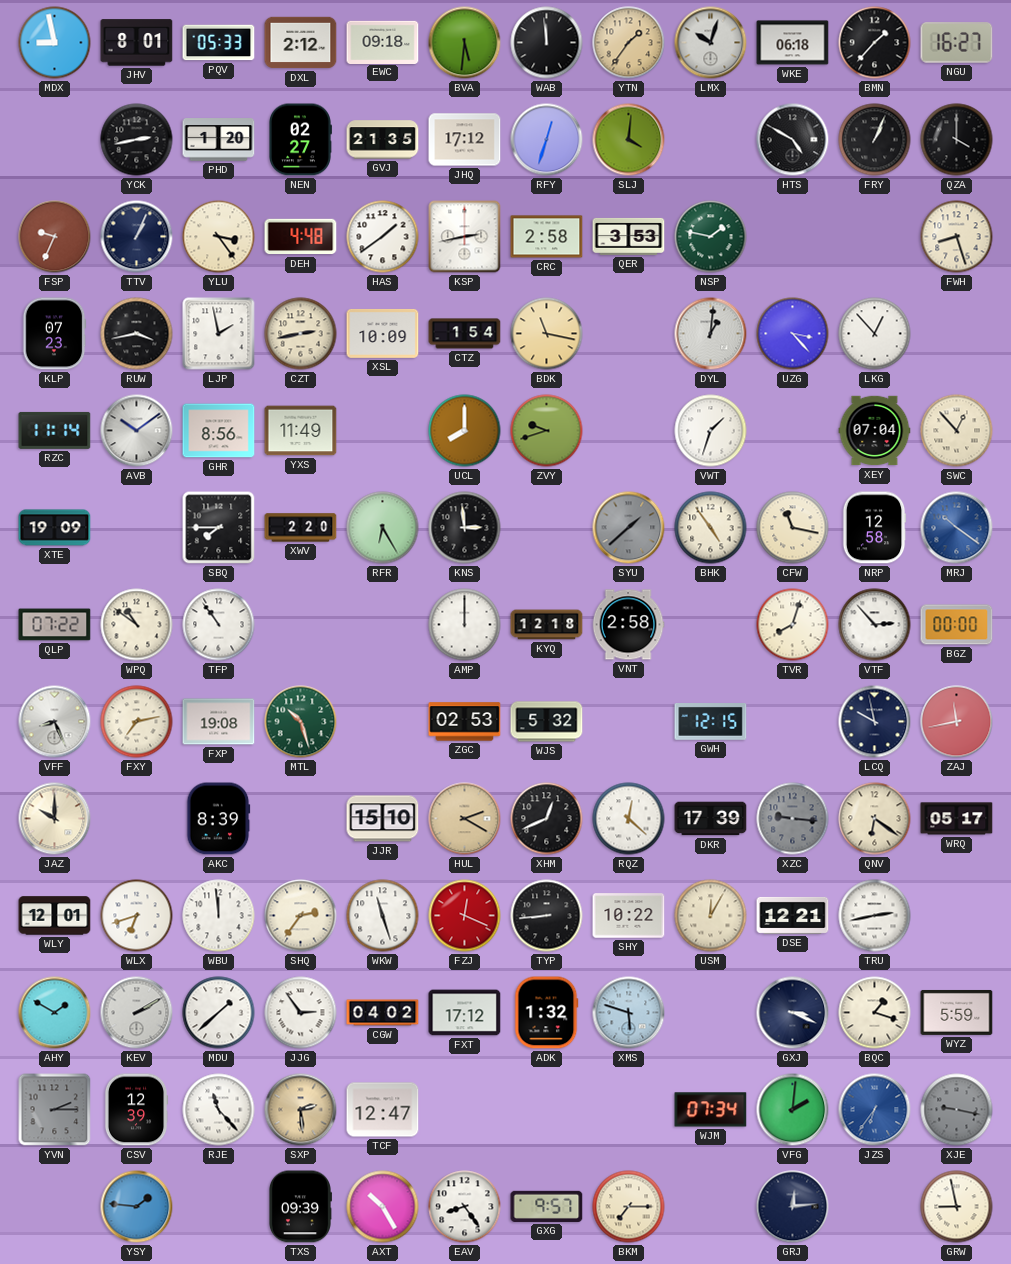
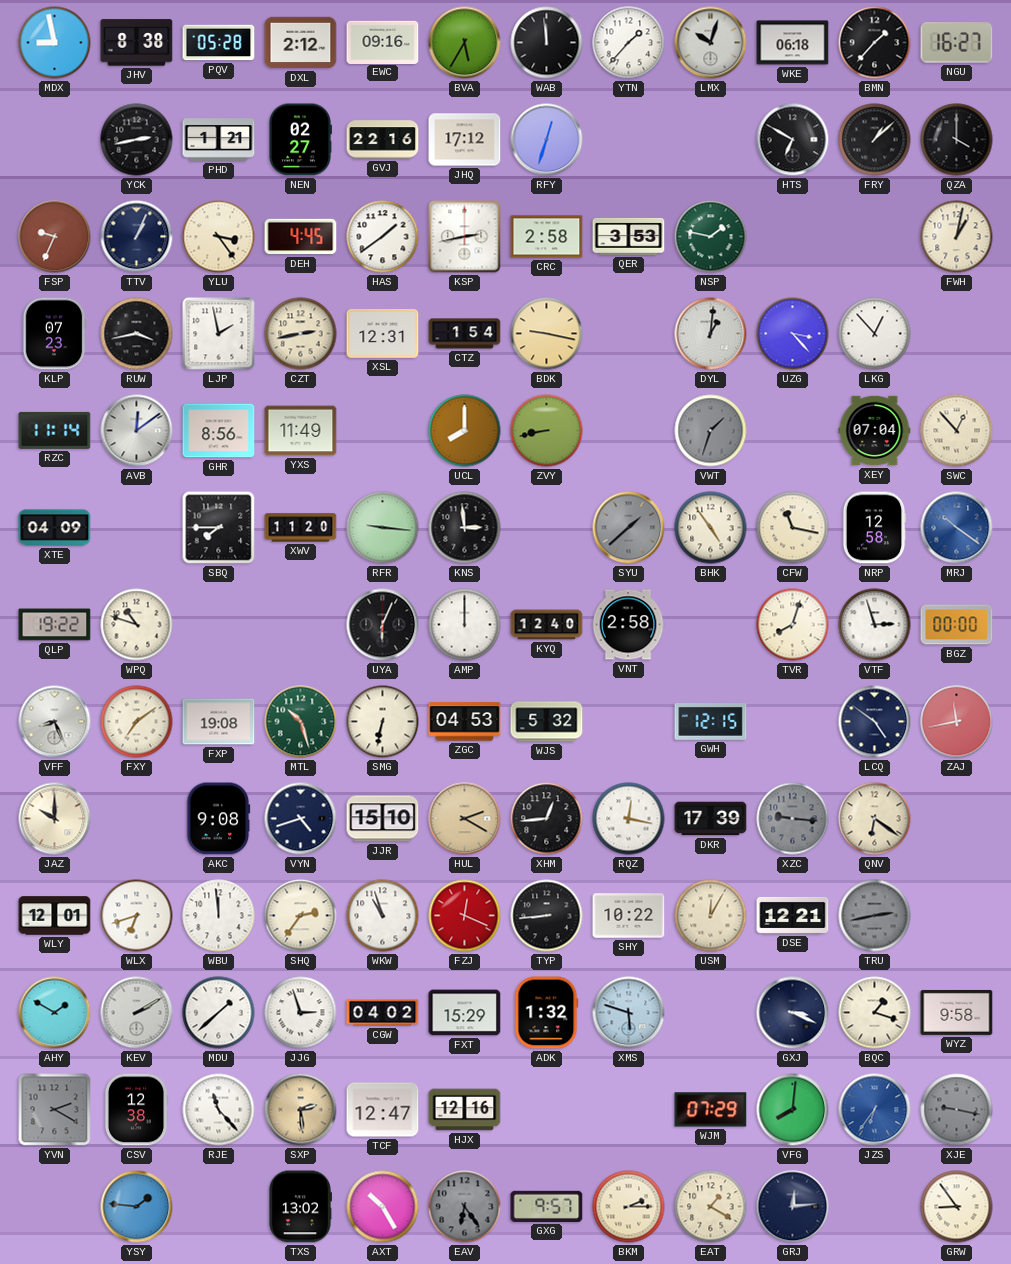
JHV: 8:01 -> 8:38 (137, 43)
PQV: 05:33 -> 05:28 (219, 43)
EWC: 09:18 -> 09:16 (383, 42)
BVA: 5:31 -> 5:35 (465, 43)
YTN: 1:36 -> 1:37 (629, 43)
YTN dial: champagne -> white (629, 43)
PHD: 1:20 -> 1:21 (219, 140)
GVJ: 21:35 -> 22:16 (383, 140)
SLJ: 4:01 -> none (629, 140)
HTS: 4:50 -> 6:50 (793, 140)
FRY: 1:04 -> 1:08 (875, 140)
DEH: 4:48 -> 4:45 (301, 237)
FWH: 8:27 -> 1:02 (957, 237)
XSL: 10:09 -> 12:31 (383, 333)
BDK: 11:17 -> 9:17 (547, 334)
AVB: 10:09 -> 12:09 (137, 431)
ZVY: 9:42 -> 8:43 (547, 431)
VWT dial: white -> grey (711, 431)
XTE: 19:09 -> 04:09 (55, 528)
XWV: 2:20 -> 11:20 (301, 528)
RFR: 6:25 -> 9:16 (383, 528)
QLP: 07:22 -> 19:22 (55, 625)
WPQ: 10:51 -> 10:48 (137, 625)
TFP: 10:54 -> none (219, 625)
UYA: none -> 6:04 (383, 625)
KYQ: 12:18 -> 12:40 (547, 625)
VTF: 2:53 -> 2:57 (875, 625)
FXY: 7:13 -> 7:09 (137, 722)
SMG: none -> 6:32 (383, 722)
ZGC: 02:53 -> 04:53 (465, 722)
LCQ: 9:58 -> 4:51 (875, 722)
AKC: 8:39 -> 9:08 (219, 819)
VYN: none -> 4:42 (301, 819)
XHM: 12:41 -> 12:44 (547, 819)
RQZ: 12:22 -> 12:17 (629, 819)
WRQ: 05:17 -> none (957, 819)
WKW: 11:27 -> 10:57 (383, 916)
TRU dial: white -> grey (875, 916)
JJG: 2:54 -> 2:57 (301, 1013)
FXT: 17:12 -> 15:29 (465, 1013)
WYZ: 5:59 -> 9:58 (957, 1012)
YVN: 2:15 -> 2:20 (55, 1110)
CSV: 12:39 -> 12:38 (136, 1110)
HJX: none -> 12:16 (465, 1110)
WJM: 07:34 -> 07:29 (711, 1110)
VFG: 2:01 -> 8:01 (793, 1110)
TXS: 09:39 -> 13:02 (300, 1207)
EAV: 8:24 -> 6:24 (465, 1207)
EAV dial: white -> grey (465, 1207)
BKM: 7:15 -> 2:15 (629, 1207)
EAT: none -> 1:20 (711, 1207)
GRW: 8:58 -> 8:54 (957, 1207)
